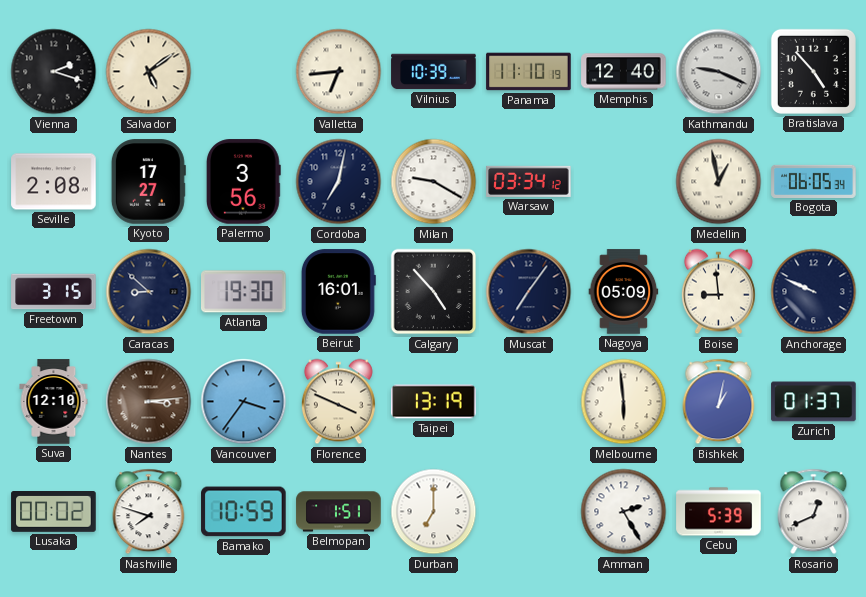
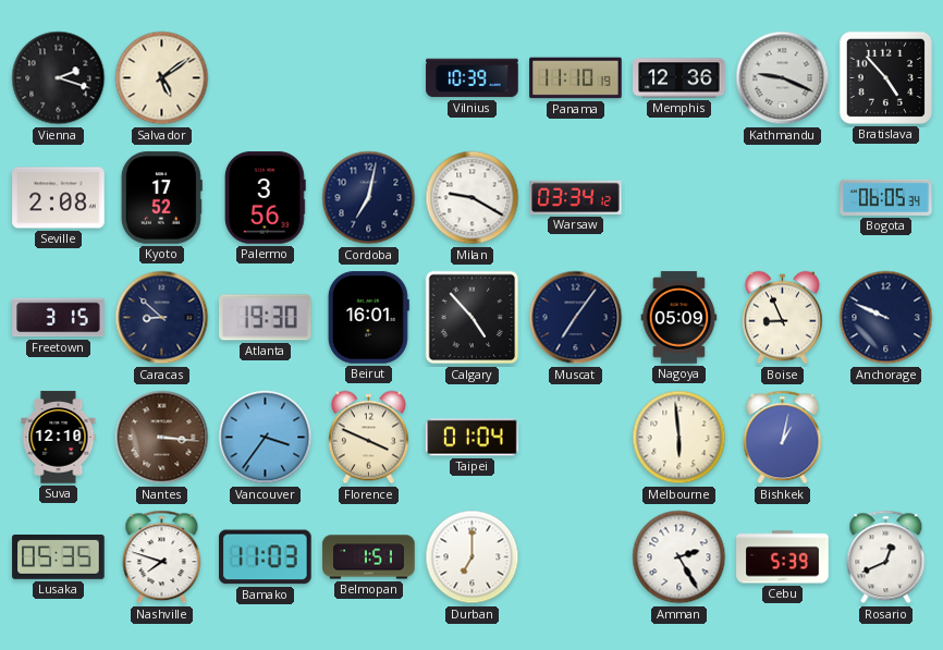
Valletta: 6:44 -> none (339, 72)
Memphis: 12:40 -> 12:36 (679, 78)
Kyoto: 17:27 -> 17:52 (161, 198)
Medellin: 12:58 -> none (719, 182)
Boise: 8:59 -> 8:56 (782, 318)
Nantes: 3:14 -> 3:16 (162, 438)
Taipei: 13:19 -> 01:04 (473, 438)
Zurich: 01:37 -> none (814, 402)
Lusaka: 00:02 -> 05:35 (59, 557)
Bamako: 10:59 -> 11:03 (266, 557)
